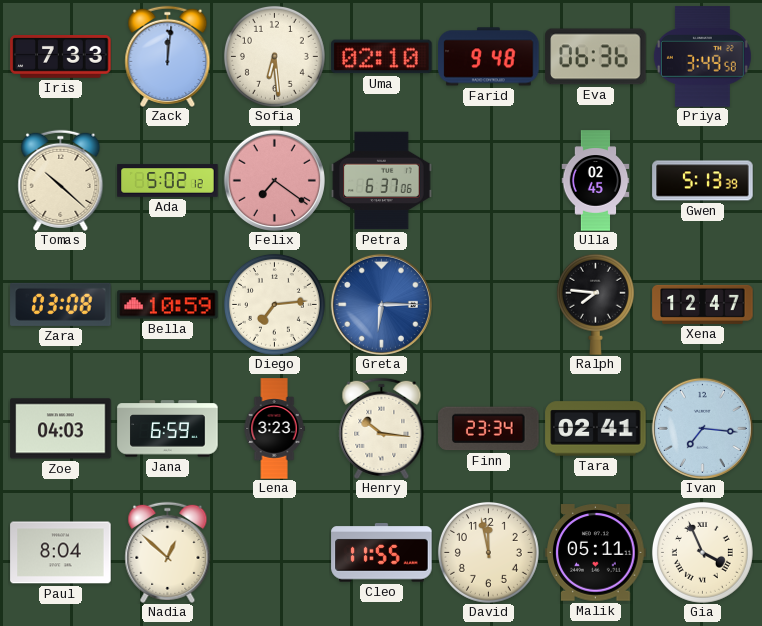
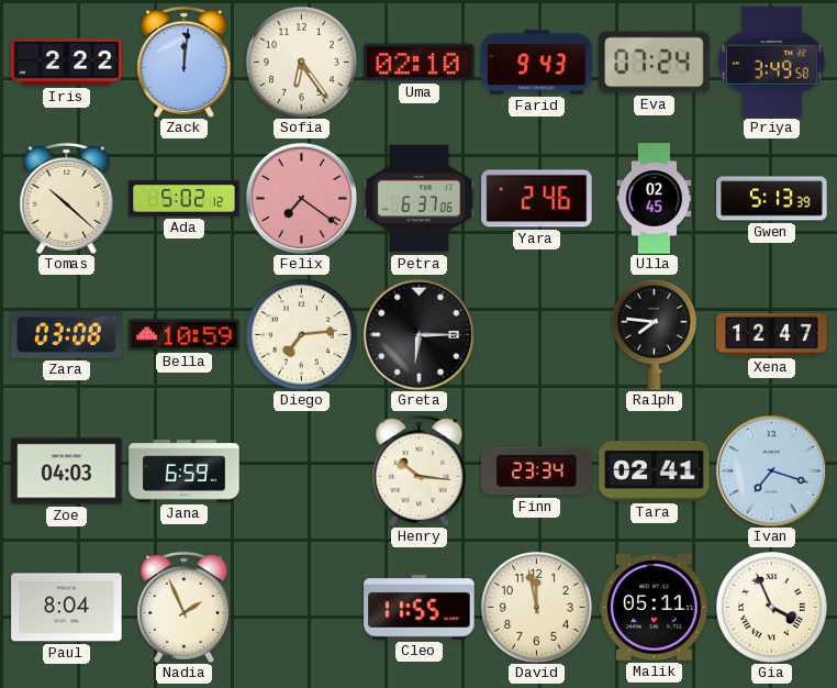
Iris: 7:33 -> 2:22 (67, 63)
Sofia: 6:29 -> 6:24 (301, 62)
Farid: 9:48 -> 9:43 (537, 63)
Eva: 06:36 -> 07:24 (655, 63)
Yara: none -> 2:46 (537, 199)
Greta dial: blue -> black (418, 334)
Lena: 3:23 -> none (274, 429)
Ivan: 7:16 -> 7:18 (771, 470)
Nadia: 12:52 -> 1:56 (185, 607)
